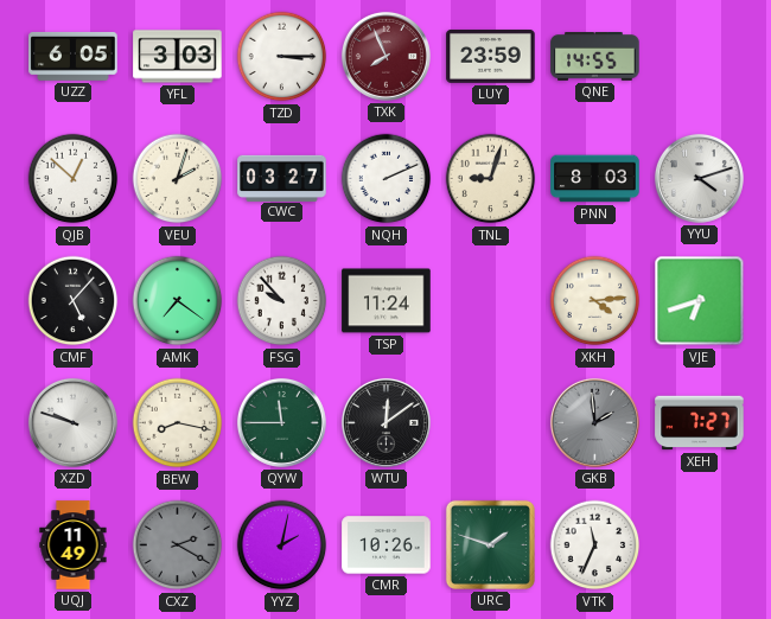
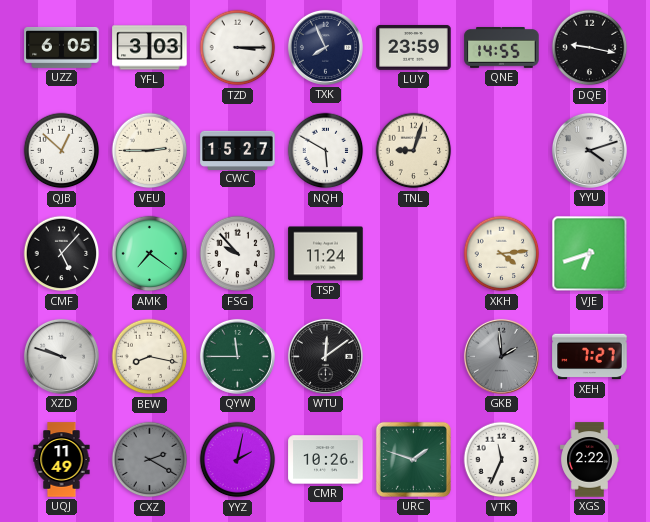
TXK dial: burgundy -> navy (325, 47)
DQE: none -> 9:17 (590, 48)
VEU: 2:03 -> 2:45 (150, 151)
CWC: 03:27 -> 15:27 (238, 150)
NQH: 2:11 -> 5:50 (326, 151)
PNN: 8:03 -> none (595, 179)
XGS: none -> 2:22 (590, 460)
